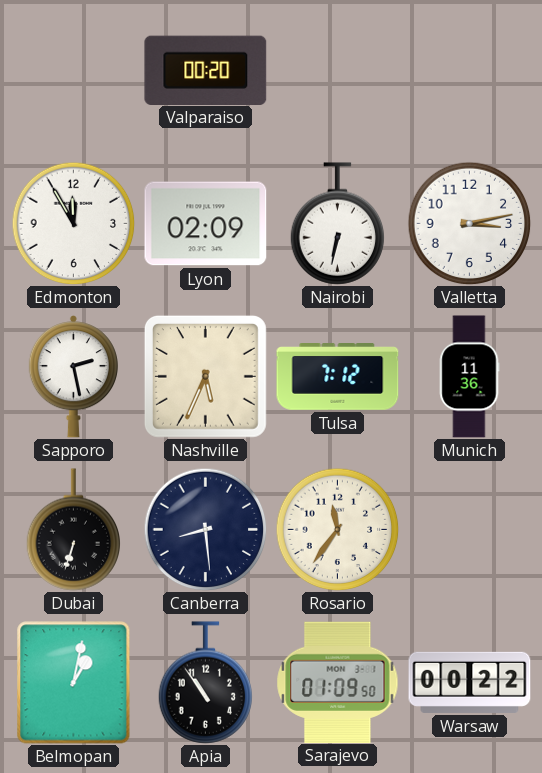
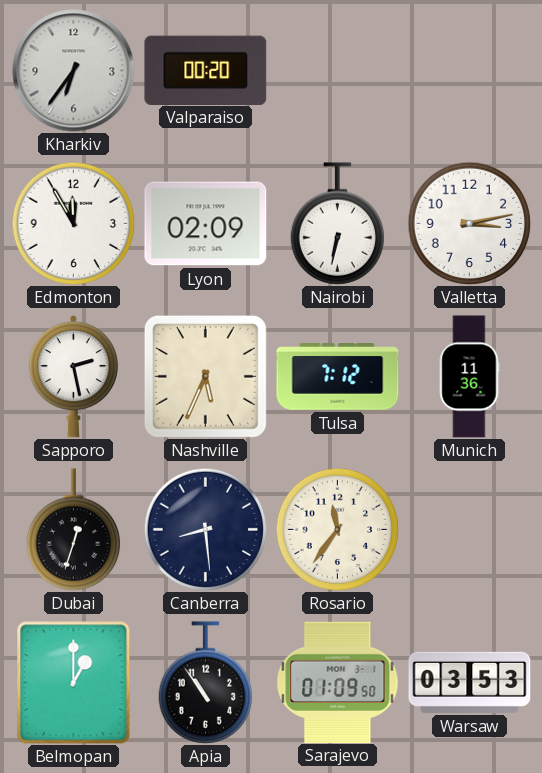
Kharkiv: none -> 6:36 (74, 71)
Dubai: 6:33 -> 12:33 (73, 530)
Belmopan: 1:02 -> 1:00 (74, 683)
Warsaw: 00:22 -> 03:53 (470, 682)
